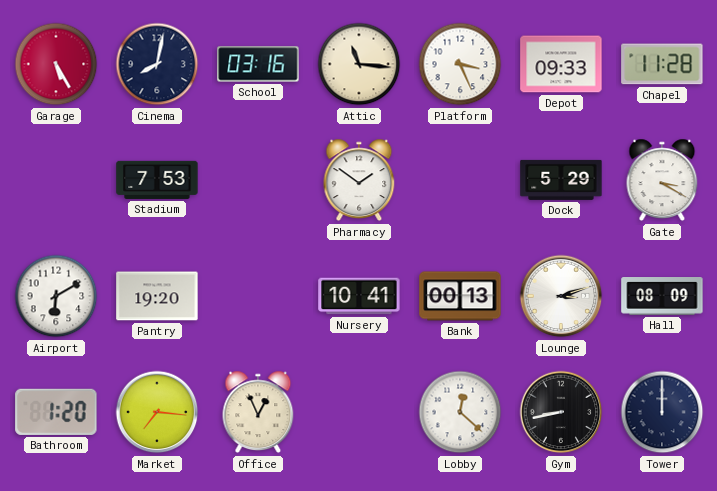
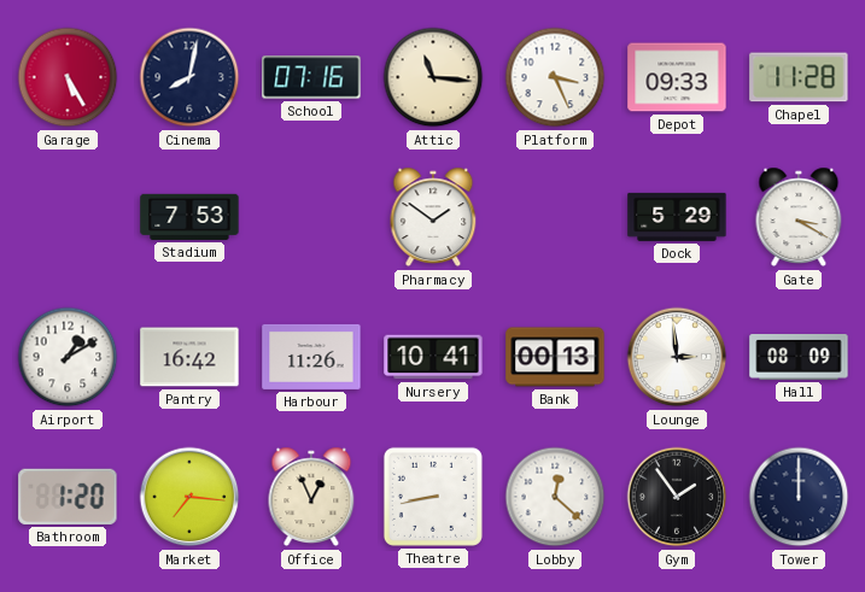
School: 03:16 -> 07:16 (311, 77)
Airport: 6:10 -> 1:10 (68, 357)
Pantry: 19:20 -> 16:42 (189, 357)
Harbour: none -> 11:26 (311, 357)
Lounge: 3:12 -> 2:59 (677, 357)
Theatre: none -> 8:43 (433, 497)
Gym: 8:43 -> 1:54 (677, 497)
